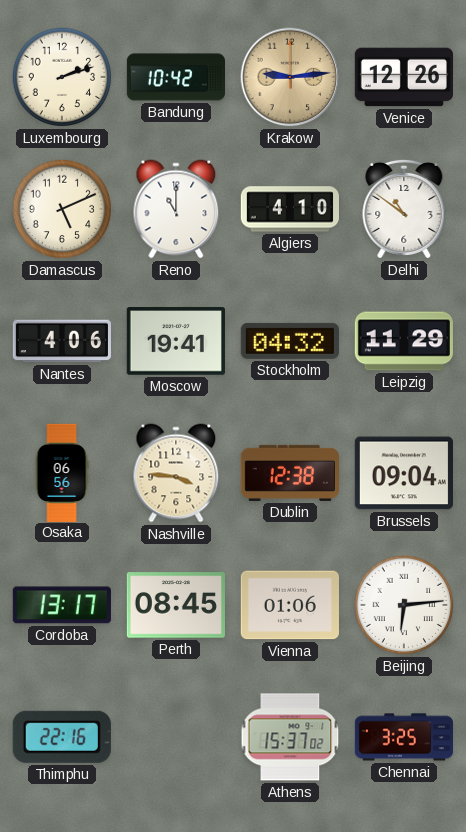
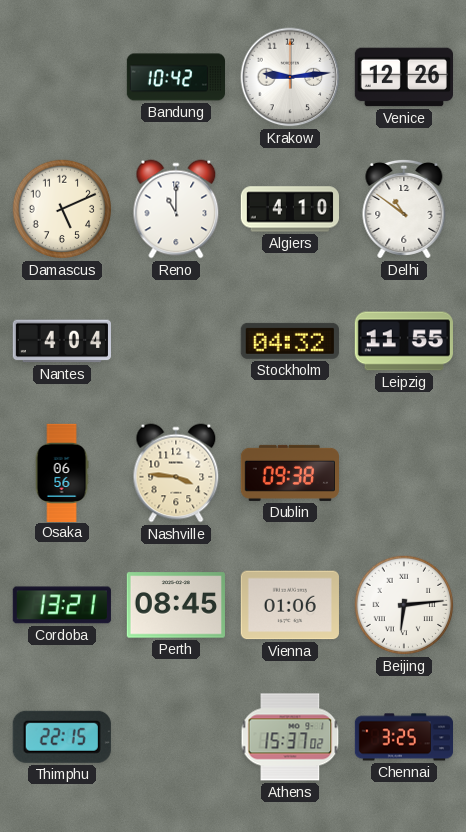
Luxembourg: 2:12 -> none (62, 77)
Krakow dial: champagne -> white (290, 77)
Nantes: 4:06 -> 4:04 (62, 341)
Moscow: 19:41 -> none (176, 341)
Leipzig: 11:29 -> 11:55 (404, 341)
Dublin: 12:38 -> 09:38 (289, 473)
Brussels: 09:04 -> none (404, 473)
Cordoba: 13:17 -> 13:21 (62, 605)
Thimphu: 22:16 -> 22:15 (62, 737)
